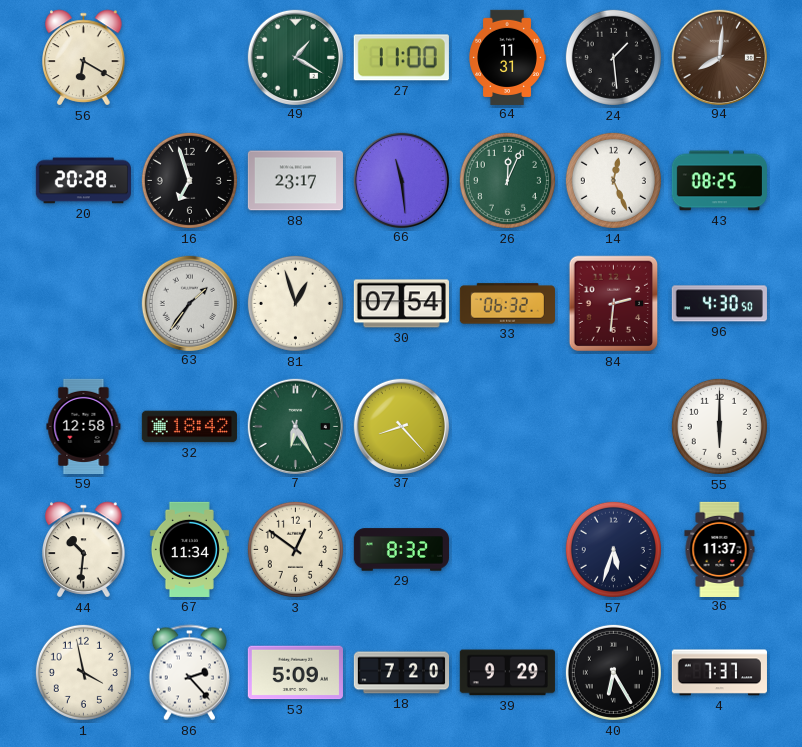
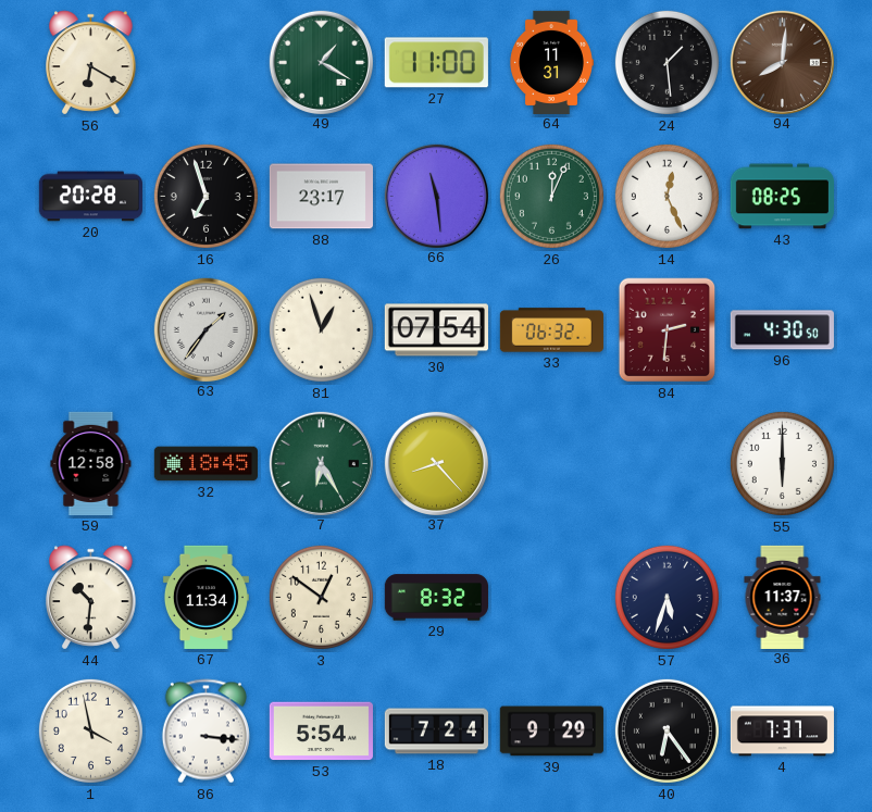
32: 18:42 -> 18:45 (205, 464)
86: 2:23 -> 3:16 (205, 732)
53: 5:09 -> 5:54 (321, 732)
18: 7:20 -> 7:24 (436, 732)
40: 6:25 -> 6:24 (667, 730)
